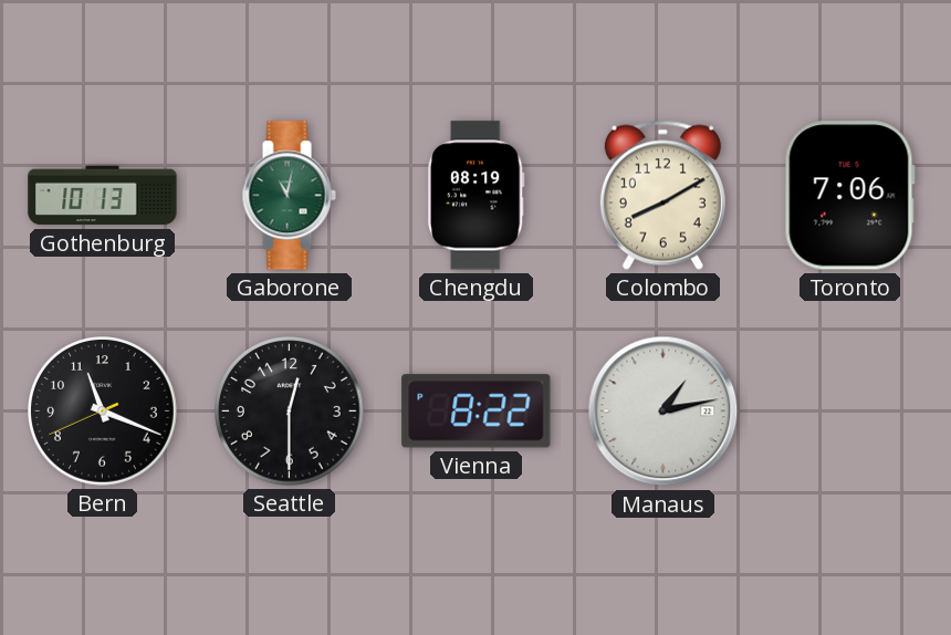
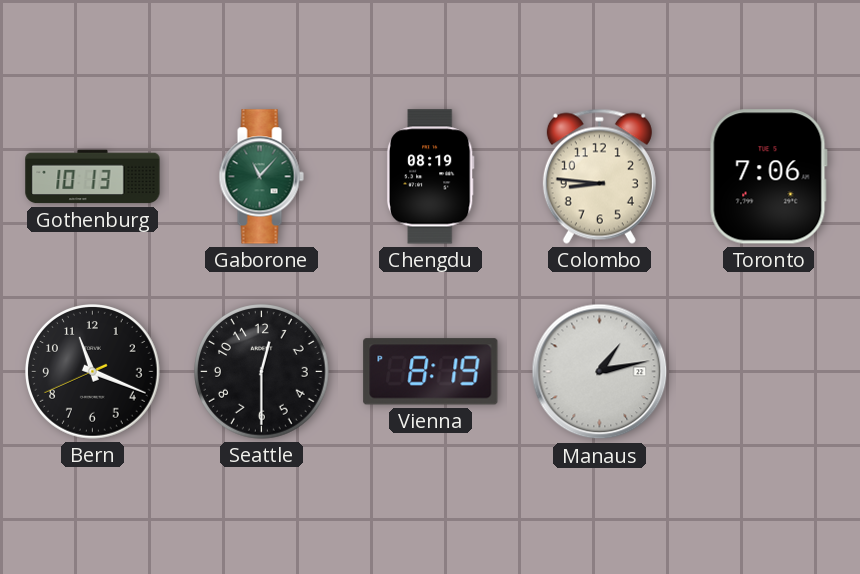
Gaborone: 11:02 -> 11:07 (261, 177)
Colombo: 8:10 -> 8:46 (599, 176)
Vienna: 8:22 -> 8:19 (431, 372)
